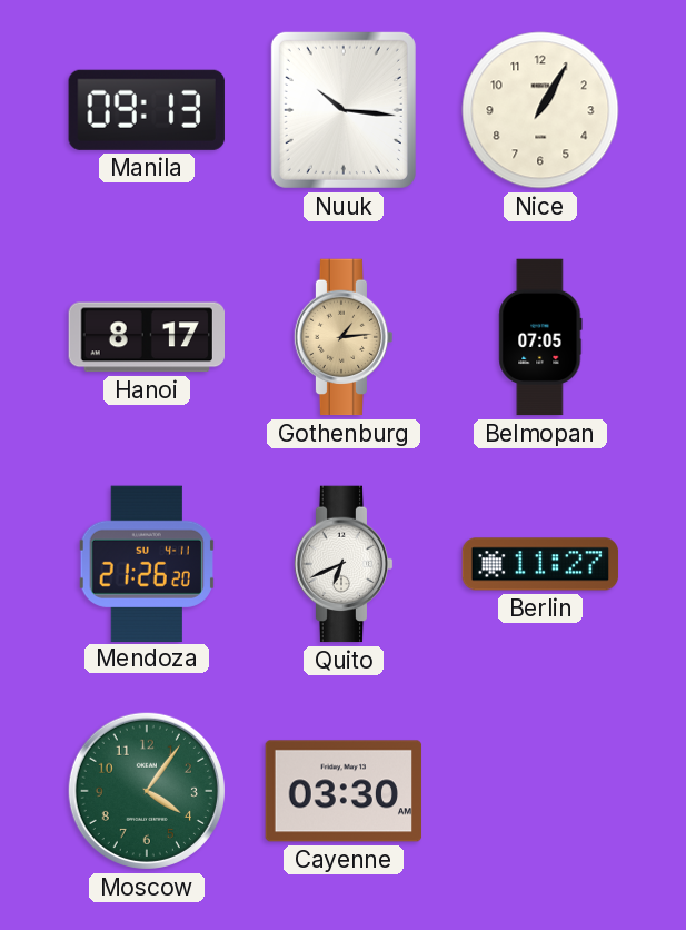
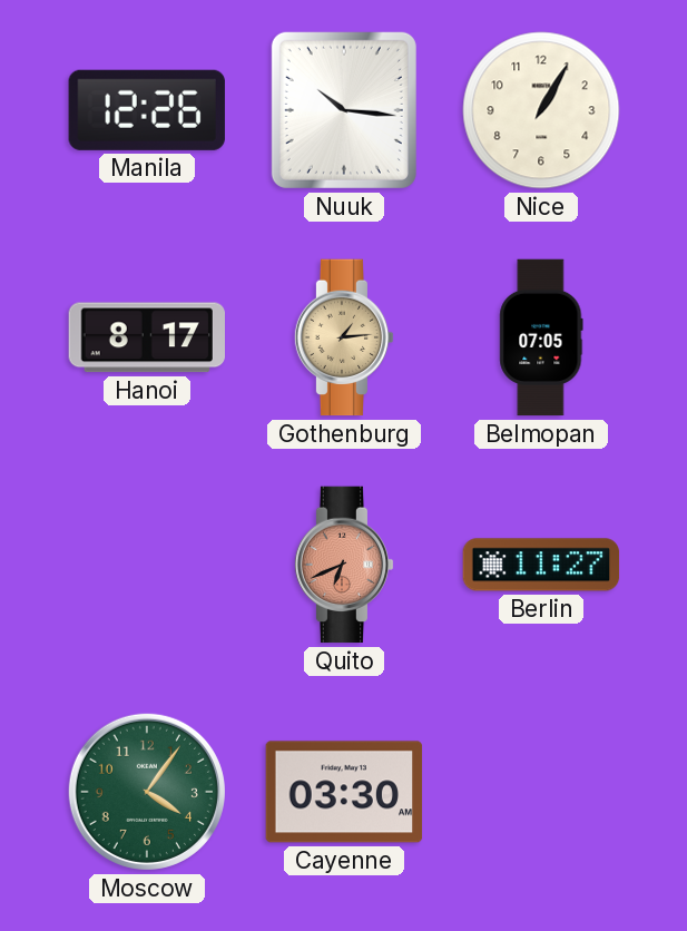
Manila: 09:13 -> 12:26 (147, 110)
Mendoza: 21:26 -> none (147, 563)
Quito dial: white -> salmon (344, 565)
